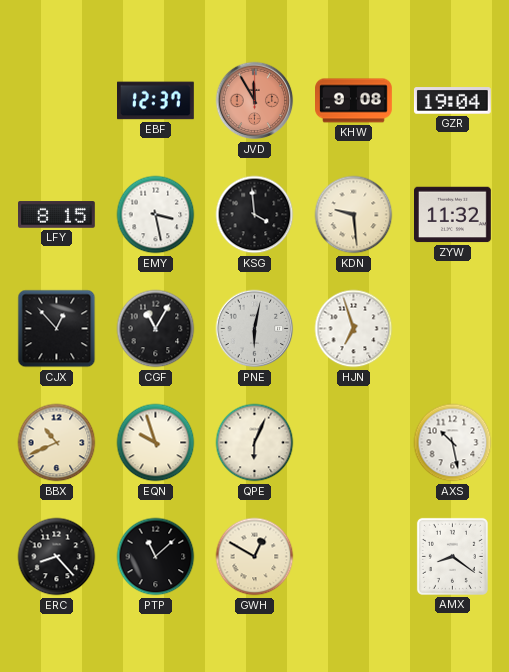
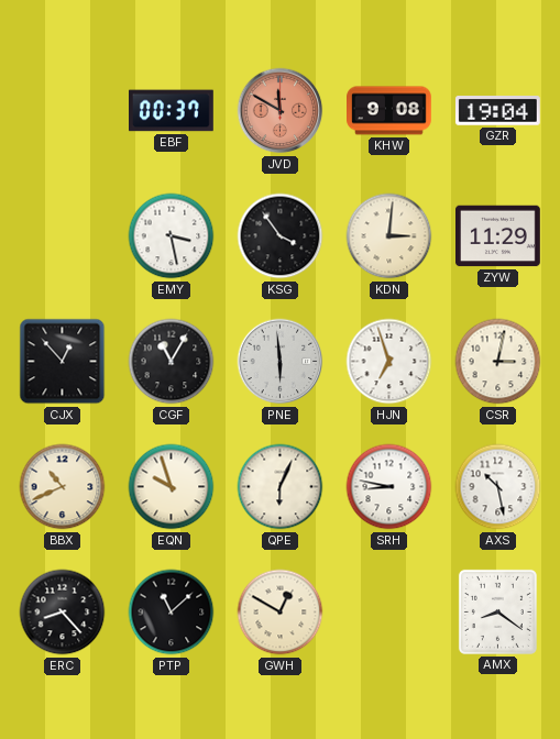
EBF: 12:37 -> 00:37 (172, 111)
JVD: 11:55 -> 11:50 (281, 111)
LFY: 8:15 -> none (57, 215)
KSG: 3:59 -> 3:54 (281, 236)
KDN: 9:29 -> 3:01 (389, 236)
ZYW: 11:32 -> 11:29 (498, 236)
PNE: 6:02 -> 5:59 (281, 362)
CSR: none -> 3:02 (498, 362)
SRH: none -> 8:47 (389, 487)
